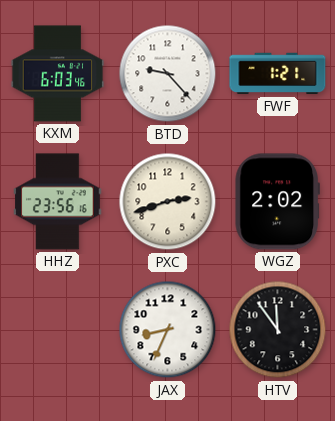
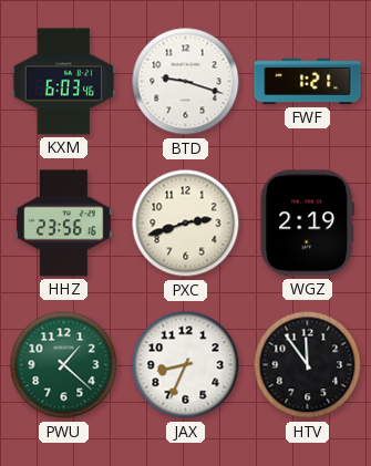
BTD: 9:23 -> 9:18 (186, 82)
WGZ: 2:02 -> 2:19 (307, 224)
PWU: none -> 1:22 (64, 365)
